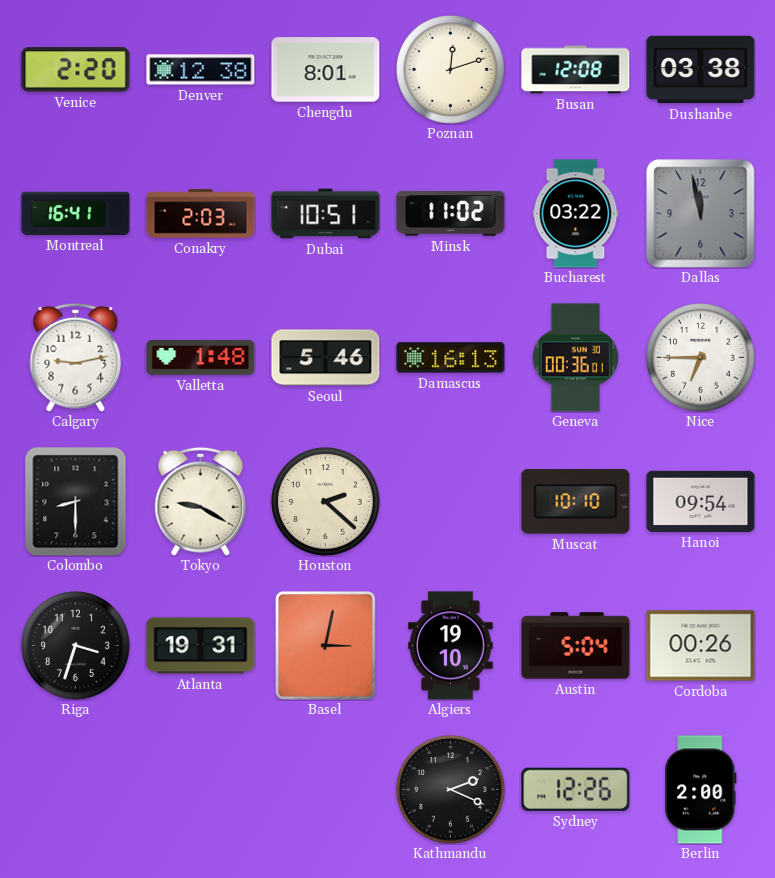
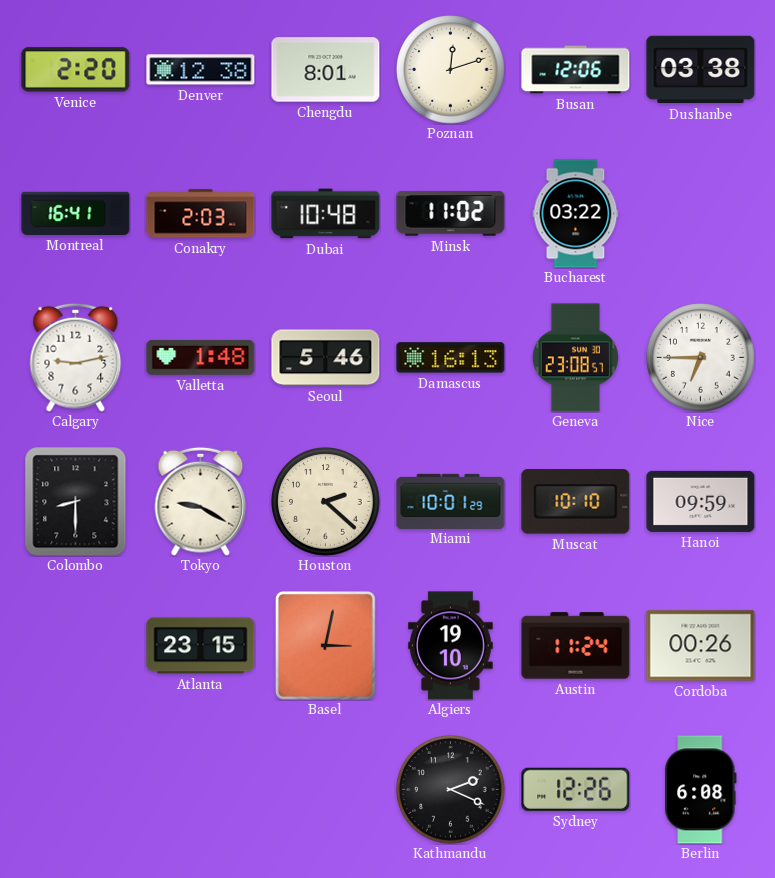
Busan: 12:08 -> 12:06 (576, 70)
Dubai: 10:51 -> 10:48 (326, 214)
Dallas: 11:58 -> none (701, 214)
Geneva: 00:36 -> 23:08 (575, 358)
Miami: none -> 10:01 (451, 501)
Hanoi: 09:54 -> 09:59 (701, 501)
Riga: 3:33 -> none (76, 646)
Atlanta: 19:31 -> 23:15 (201, 646)
Austin: 5:04 -> 11:24 (576, 646)
Berlin: 2:00 -> 6:08 (701, 790)
